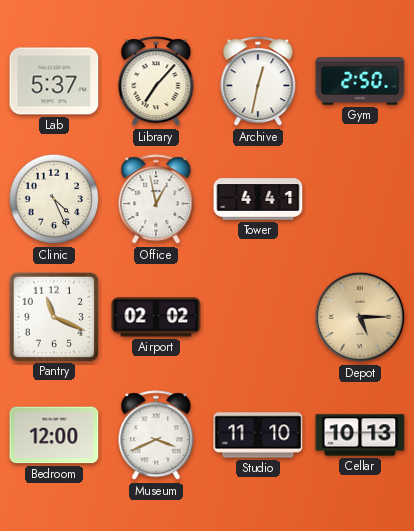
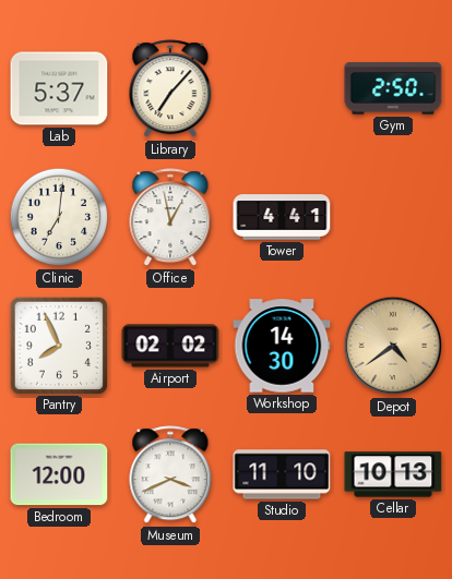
Archive: 12:32 -> none (258, 82)
Clinic: 4:26 -> 7:01 (59, 217)
Pantry: 11:19 -> 7:56 (58, 345)
Workshop: none -> 14:30 (282, 346)
Depot: 5:15 -> 4:39 (393, 346)
